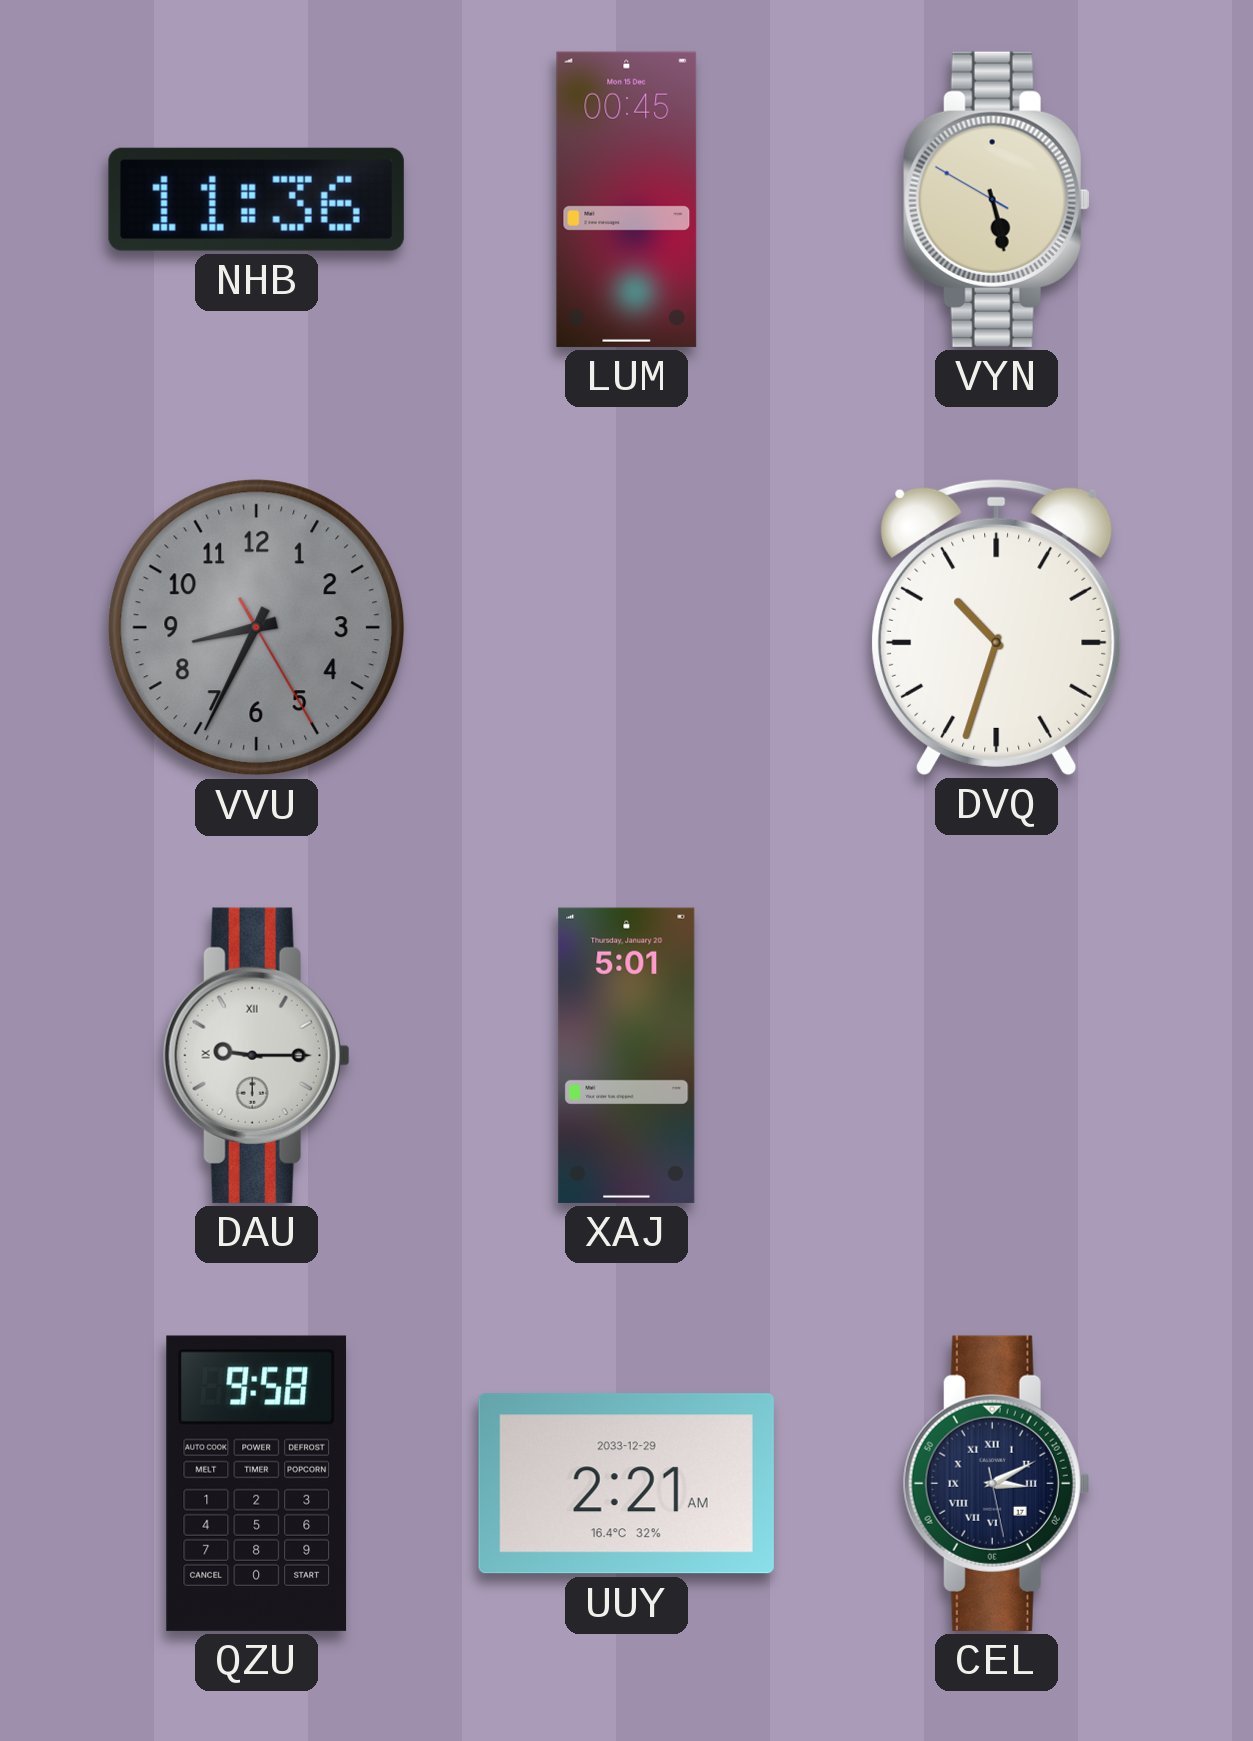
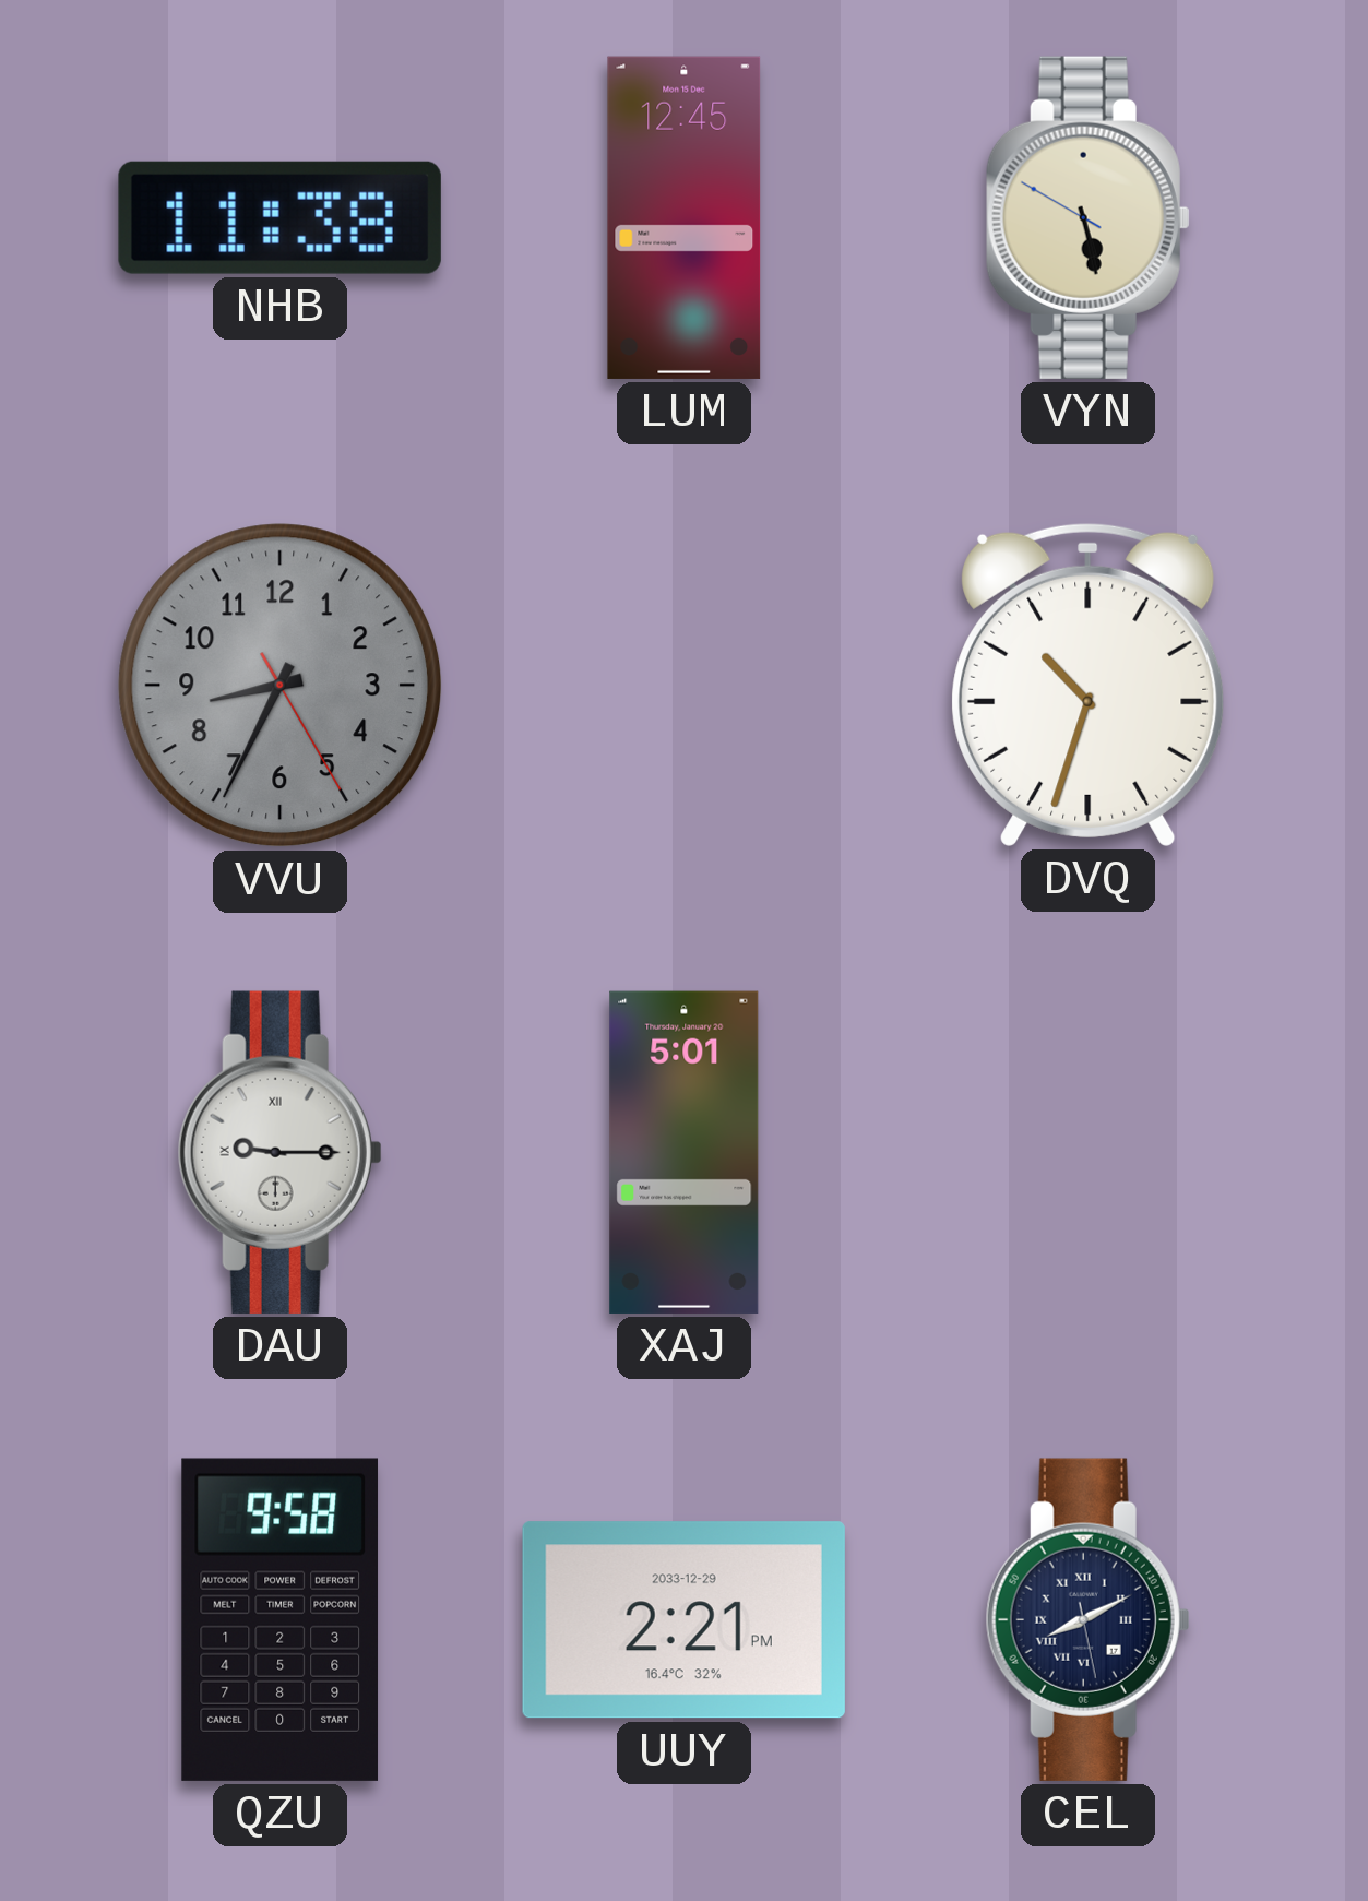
NHB: 11:36 -> 11:38 (279, 217)
LUM: 00:45 -> 12:45 (685, 217)
UUY: 2:21 AM -> 2:21 PM (683, 1620)
CEL: 3:10 -> 8:10 (1087, 1619)
